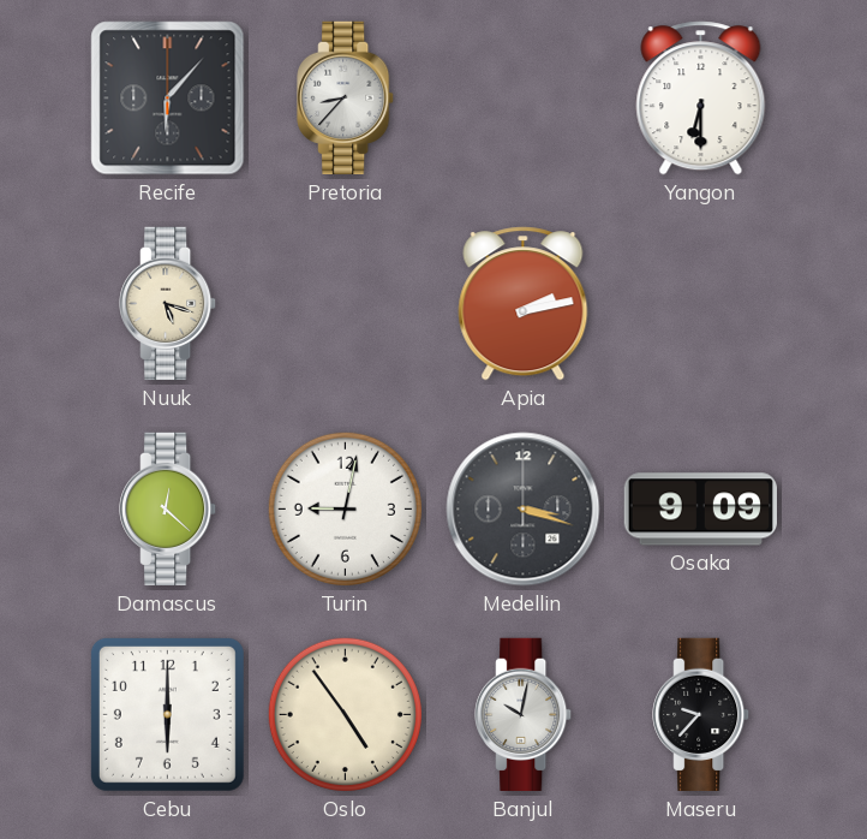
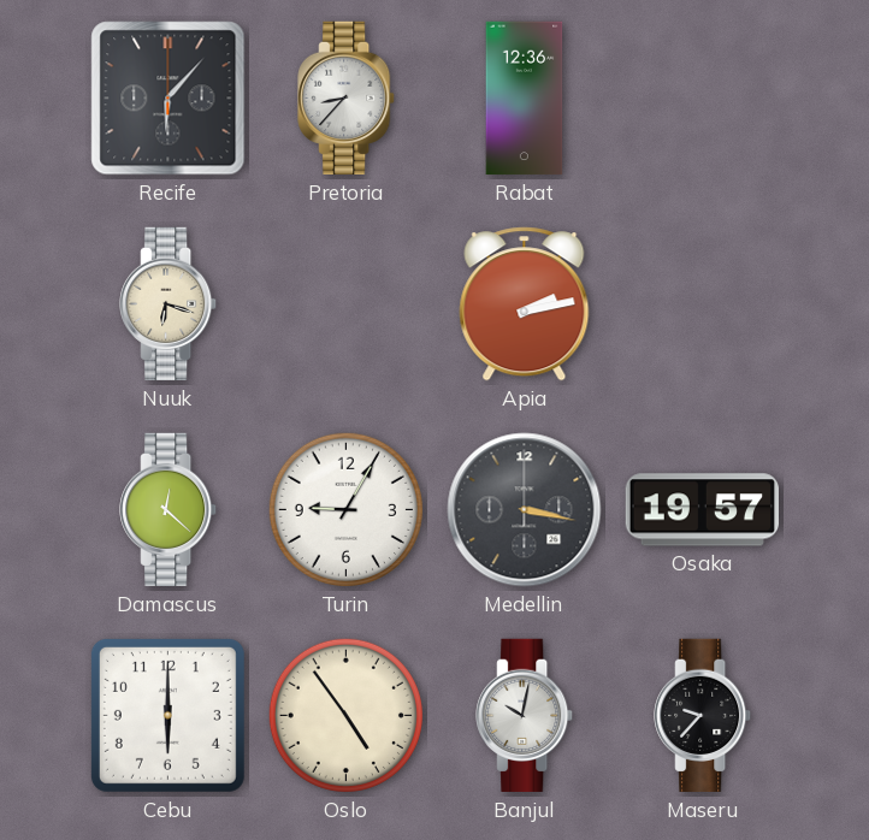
Rabat: none -> 12:36 (525, 99)
Yangon: 6:30 -> none (701, 99)
Nuuk: 5:18 -> 6:18 (169, 304)
Turin: 9:02 -> 9:05 (345, 509)
Medellin: 3:18 -> 3:17 (525, 510)
Osaka: 9:09 -> 19:57 (702, 510)
